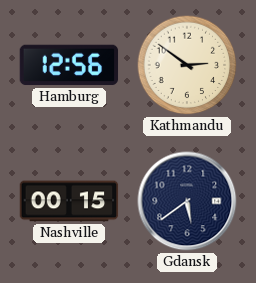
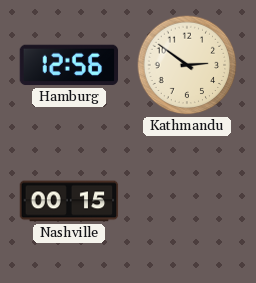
Gdansk: 5:39 -> none (187, 201)
